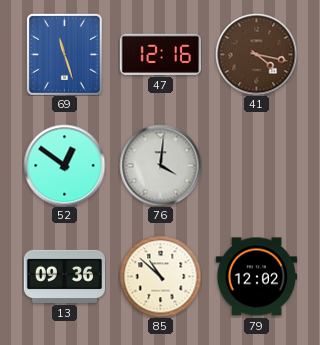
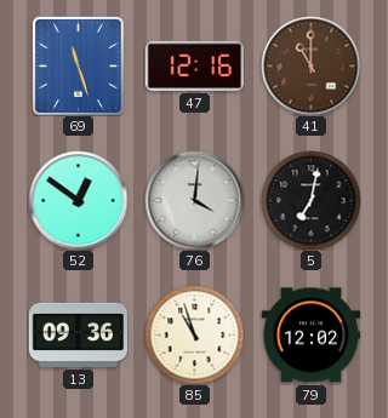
41: 4:17 -> 11:00 (310, 65)
5: none -> 7:02 (310, 200)
85: 10:52 -> 10:57 (194, 334)
